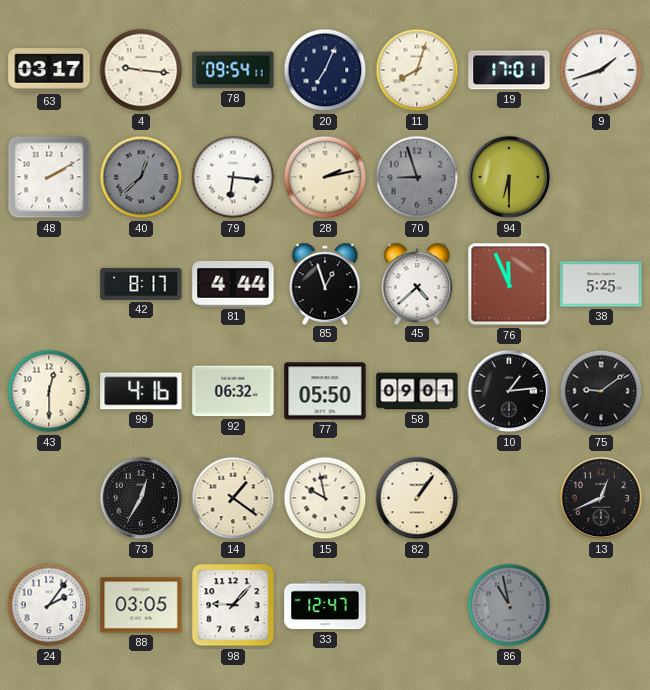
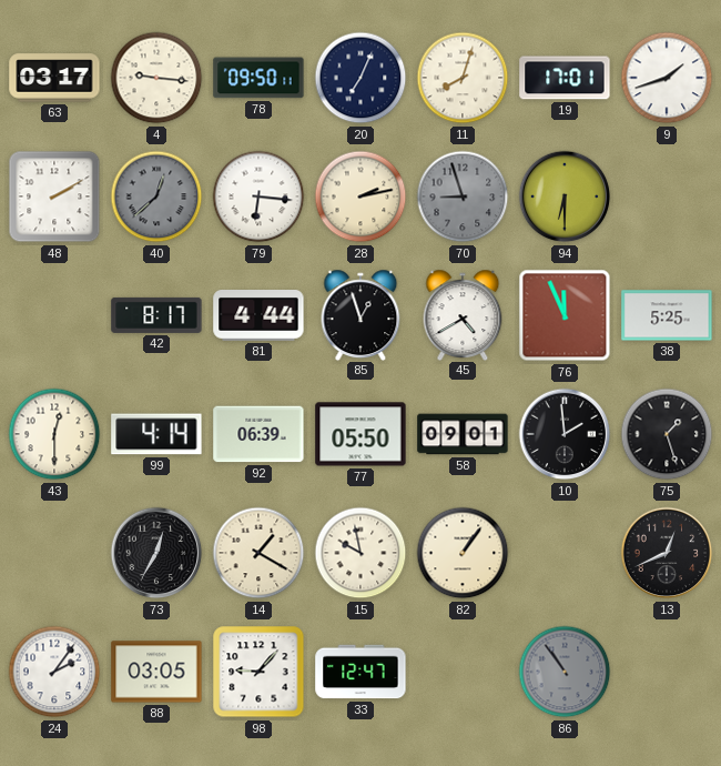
78: 09:54 -> 09:50 (258, 78)
45: 4:38 -> 4:40 (463, 314)
99: 4:16 -> 4:14 (156, 434)
92: 06:32 -> 06:39 (258, 434)
10: 1:14 -> 1:59 (565, 434)
75: 9:09 -> 1:27 (667, 434)
14: 1:21 -> 1:20 (258, 553)
86: 10:58 -> 10:54 (565, 672)
